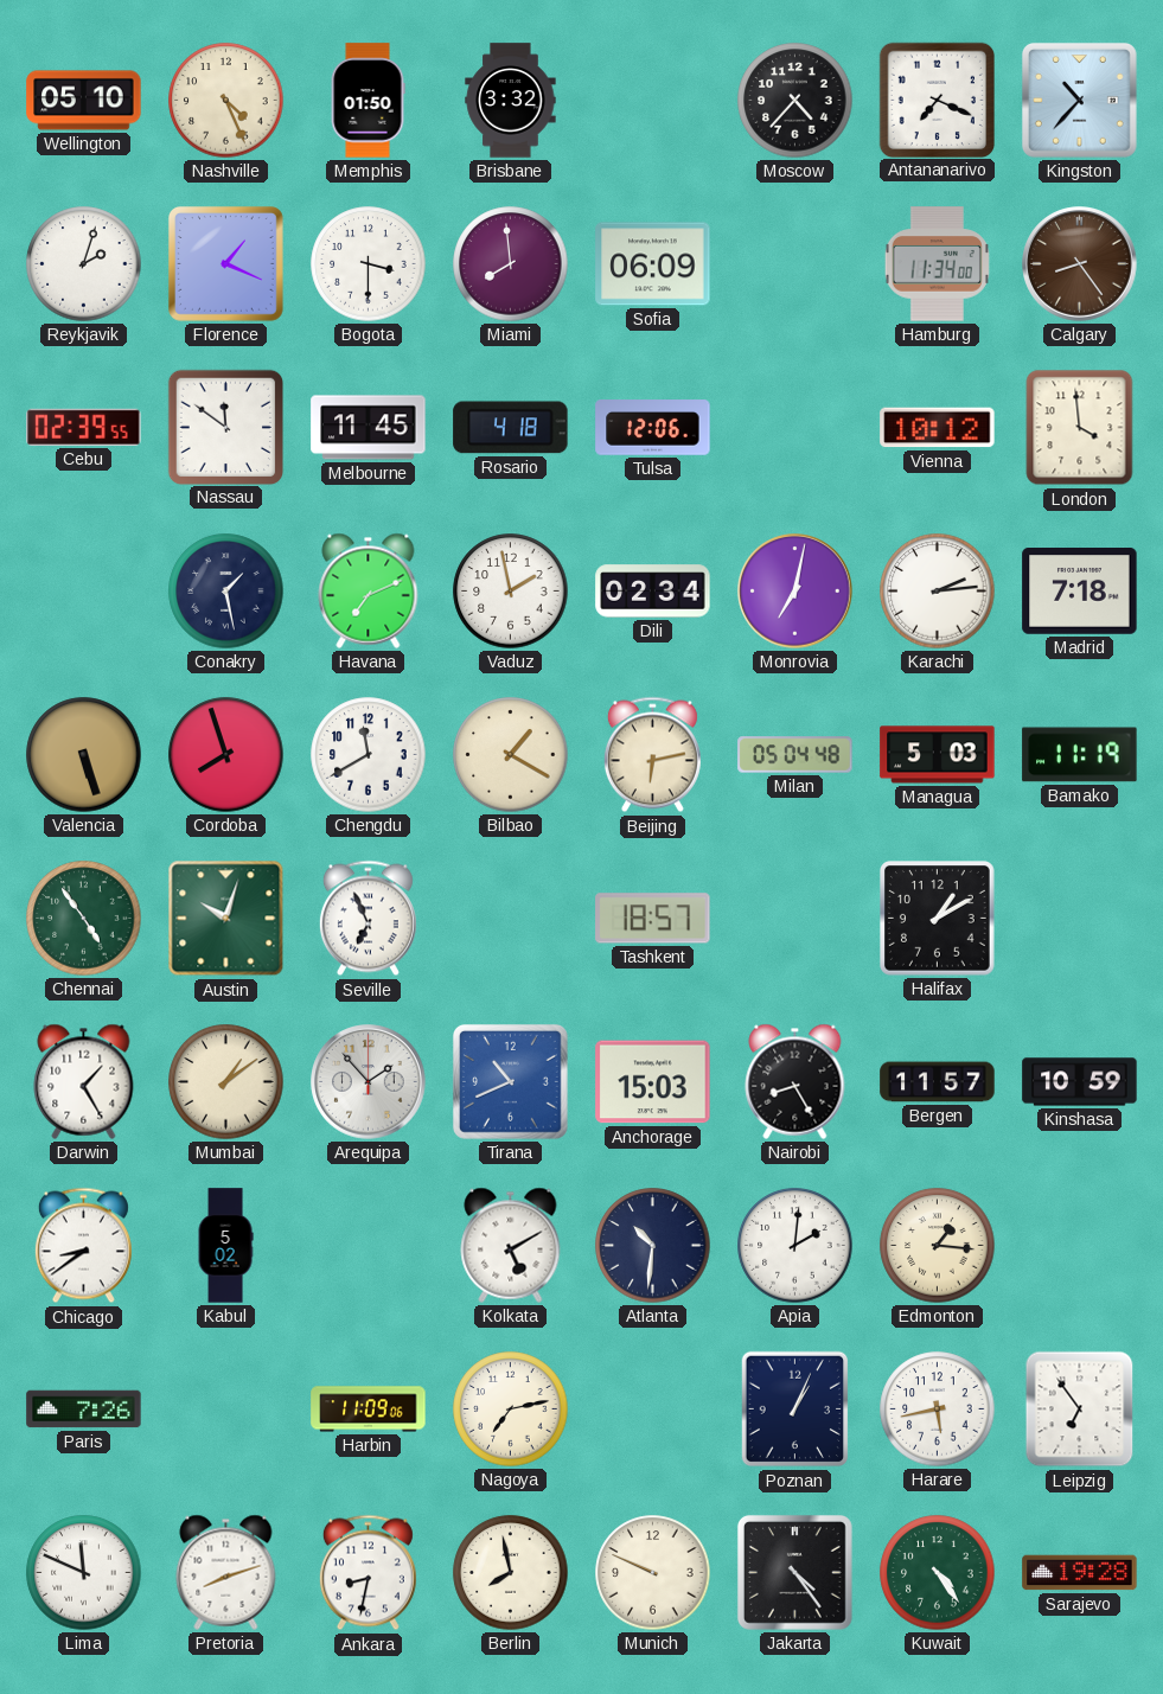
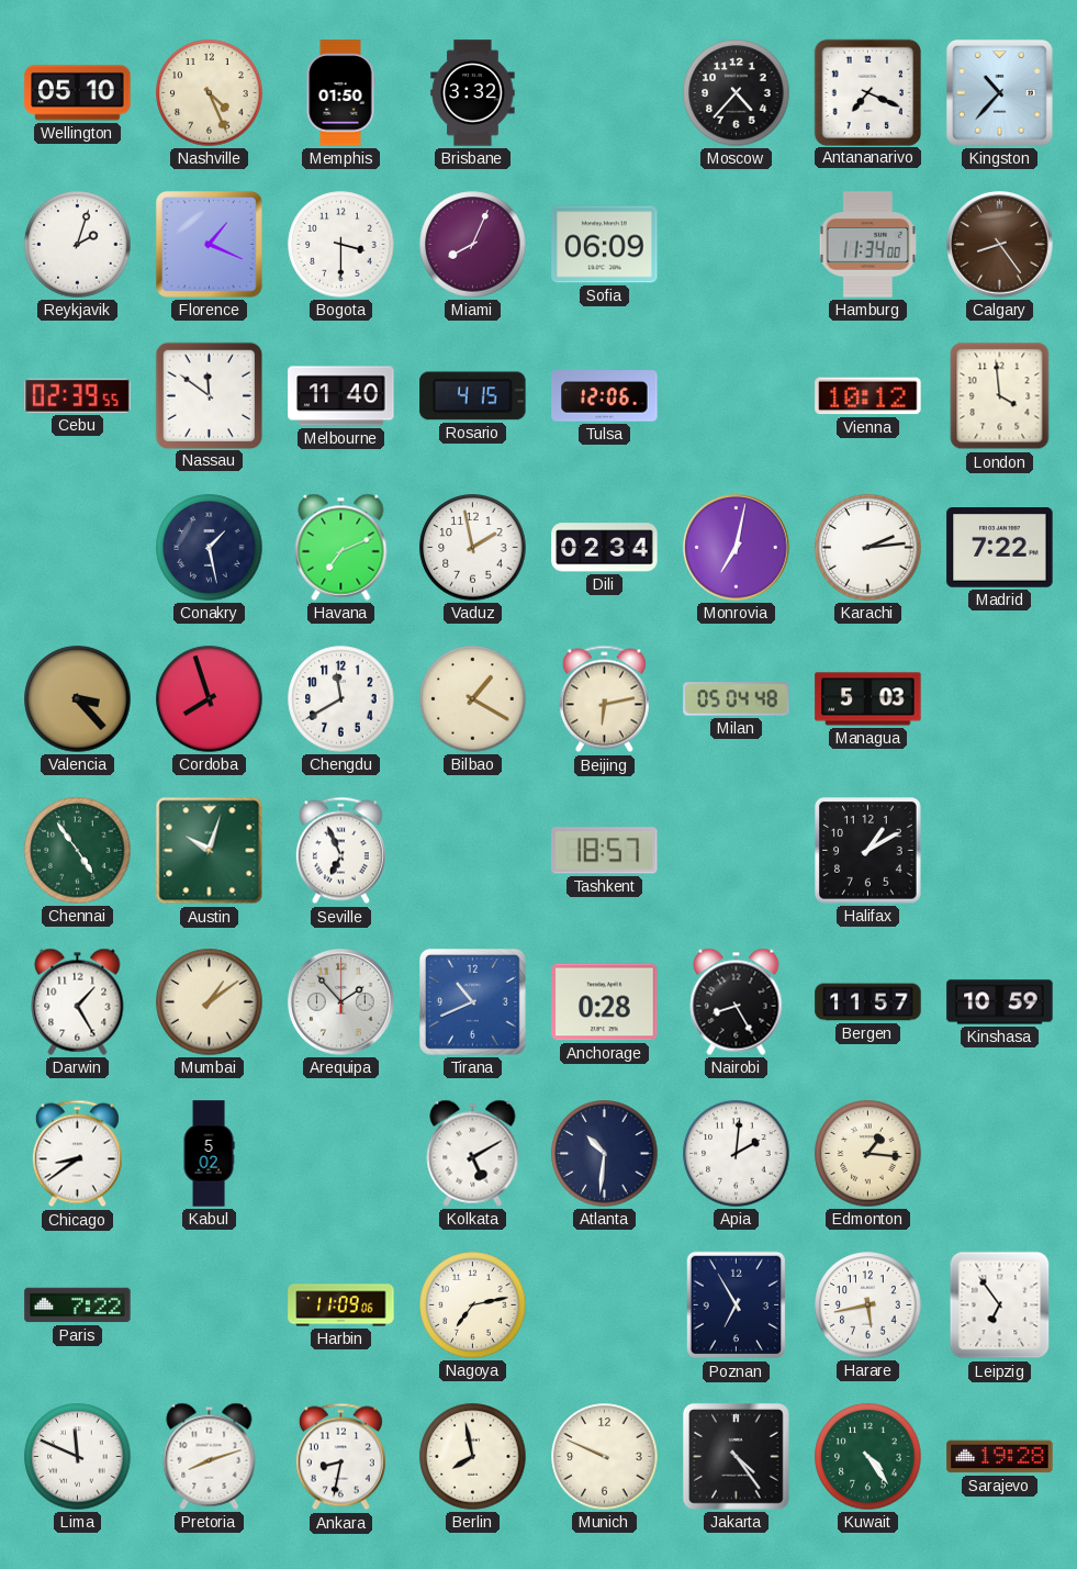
Miami: 7:59 -> 8:04 (473, 245)
Melbourne: 11:45 -> 11:40 (341, 396)
Rosario: 4:18 -> 4:15 (473, 396)
Madrid: 7:18 -> 7:22 (1000, 548)
Valencia: 5:27 -> 3:23 (78, 699)
Bamako: 11:19 -> none (1080, 755)
Anchorage: 15:03 -> 0:28 (605, 1002)
Paris: 7:26 -> 7:22 (78, 1305)
Poznan: 1:04 -> 6:55 (737, 1305)
